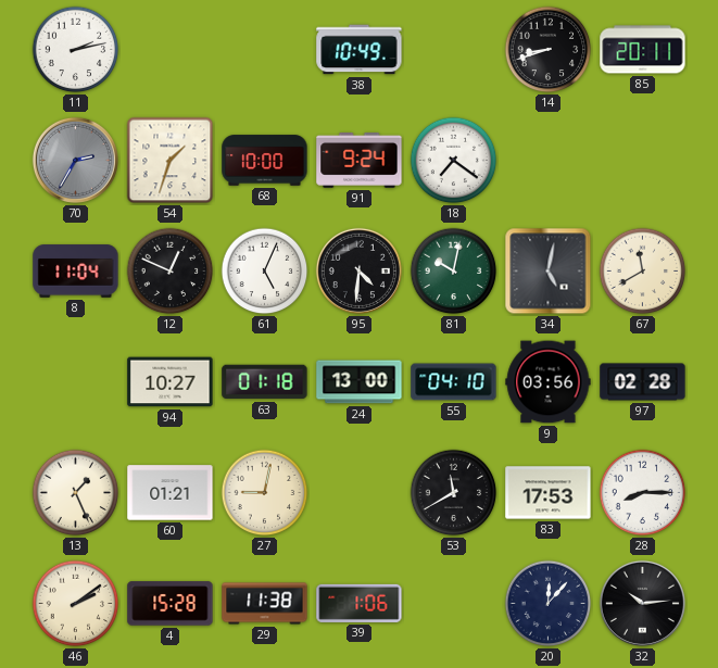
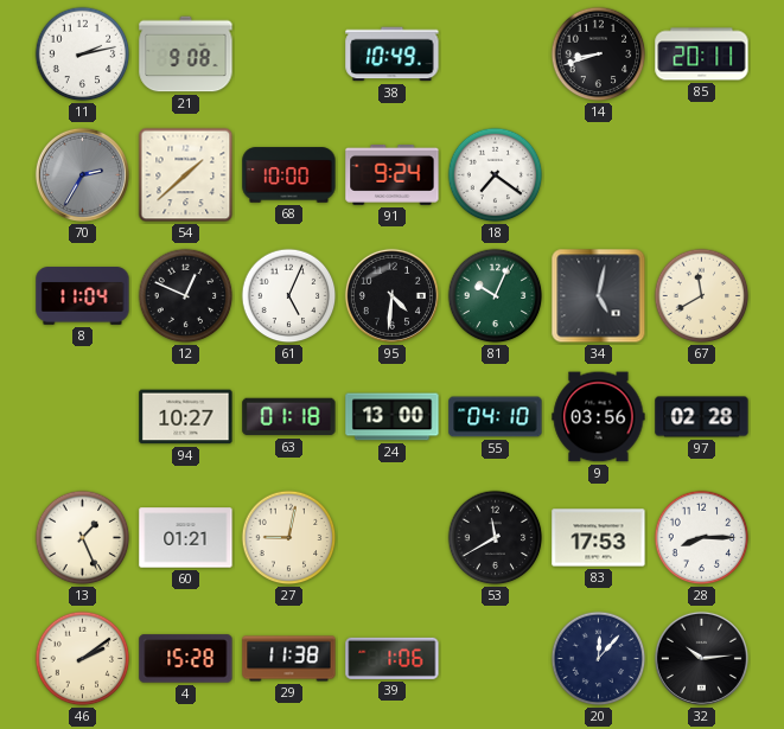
21: none -> 9:08 (186, 55)
54: 1:33 -> 1:38 (186, 175)
81: 10:02 -> 10:04 (496, 296)
